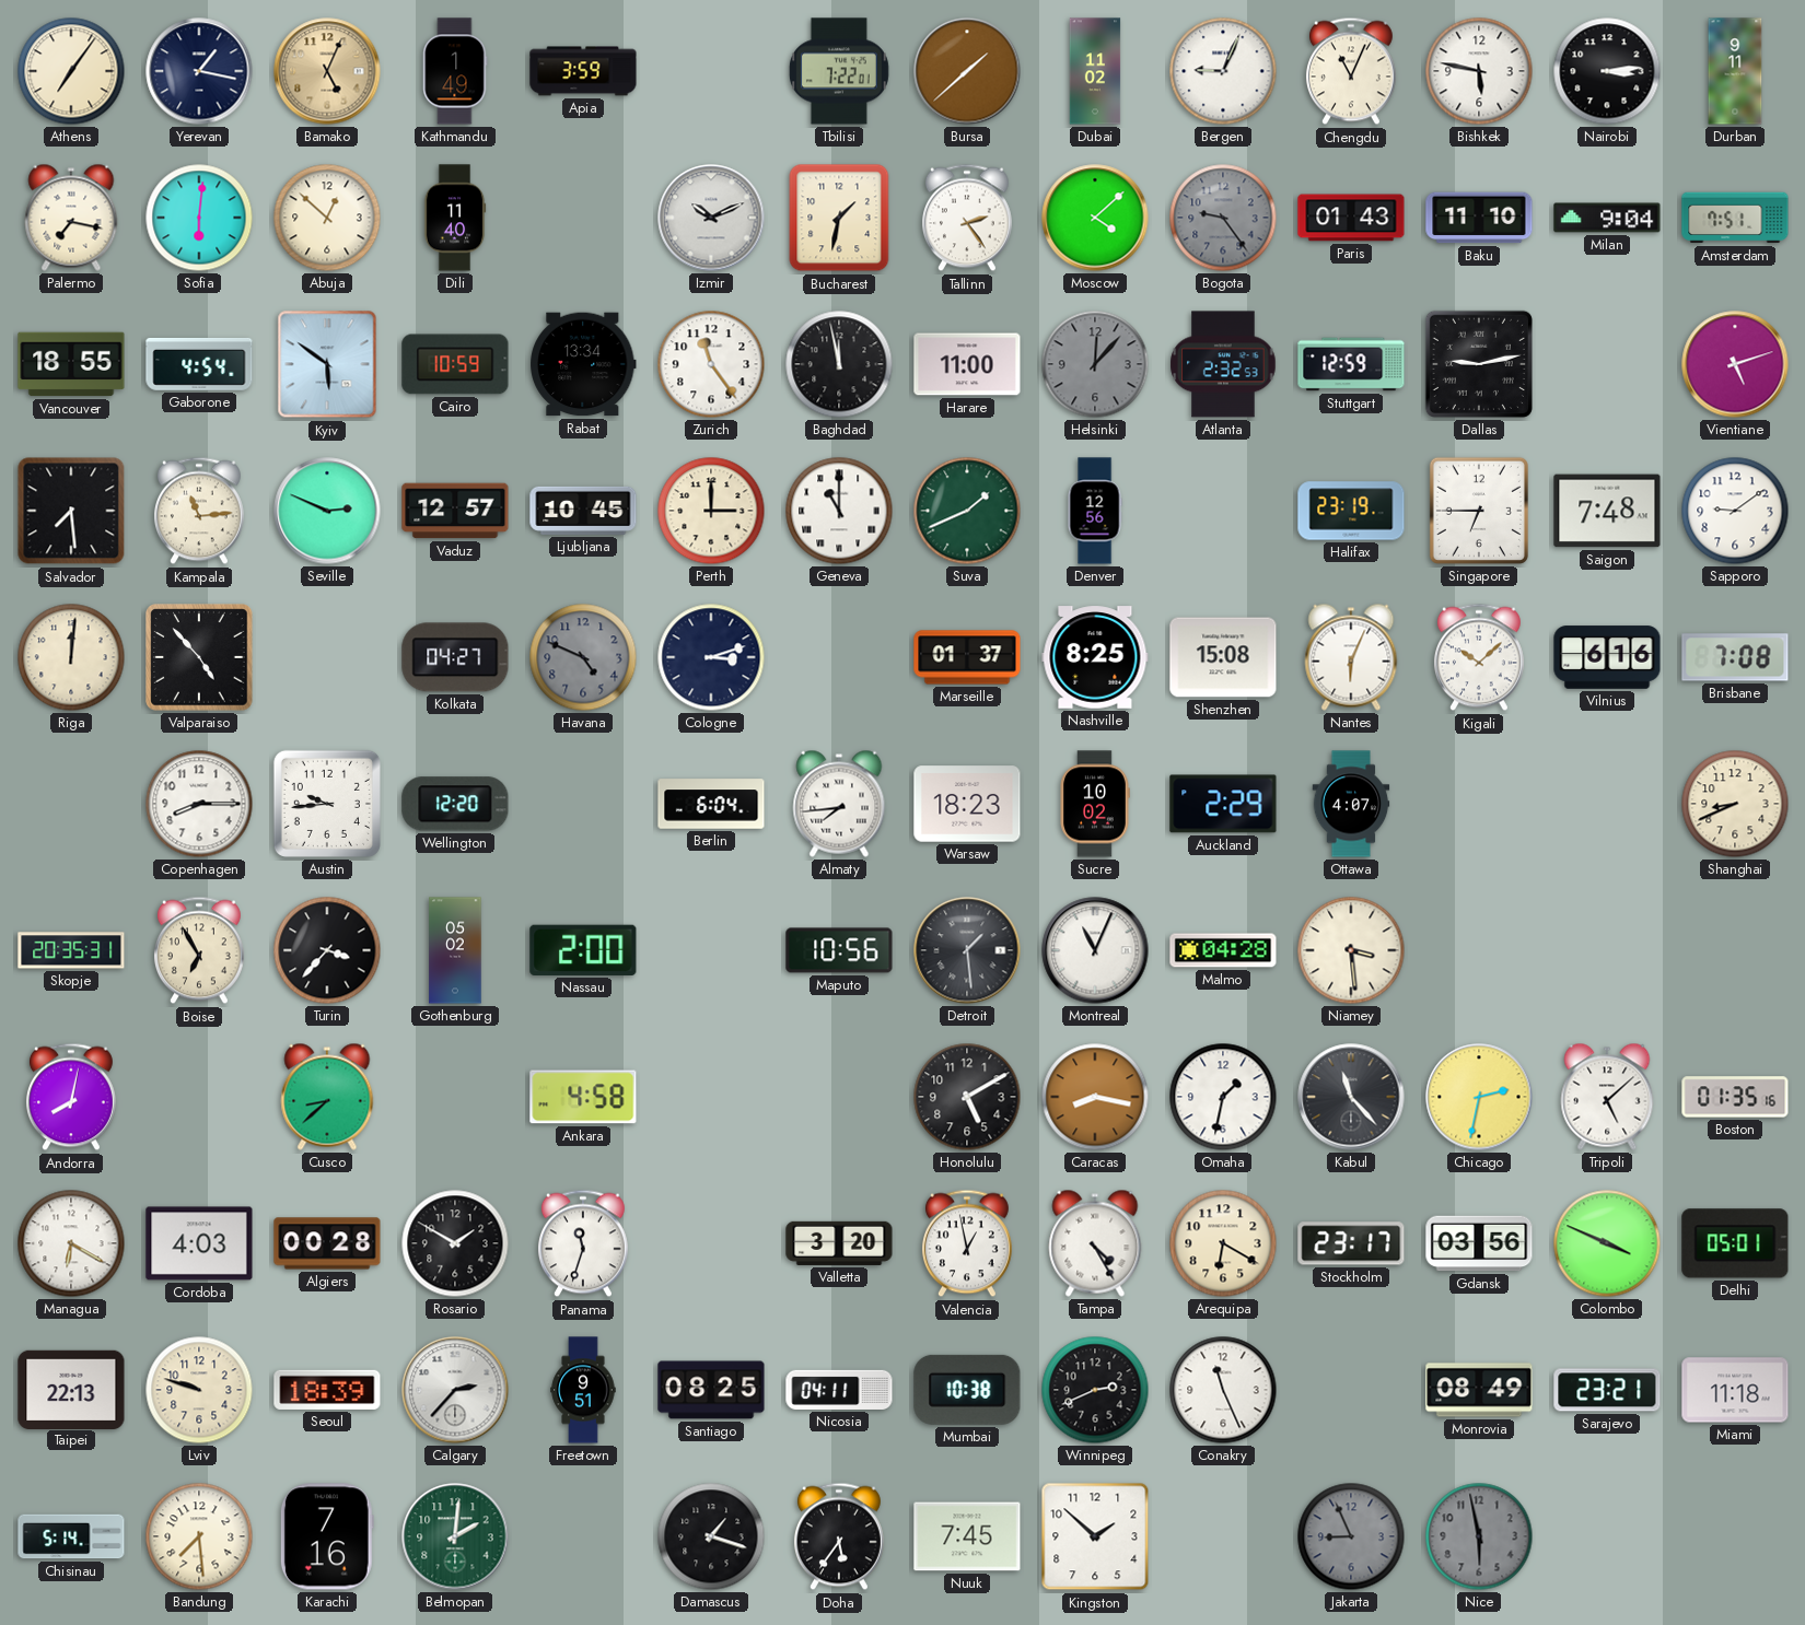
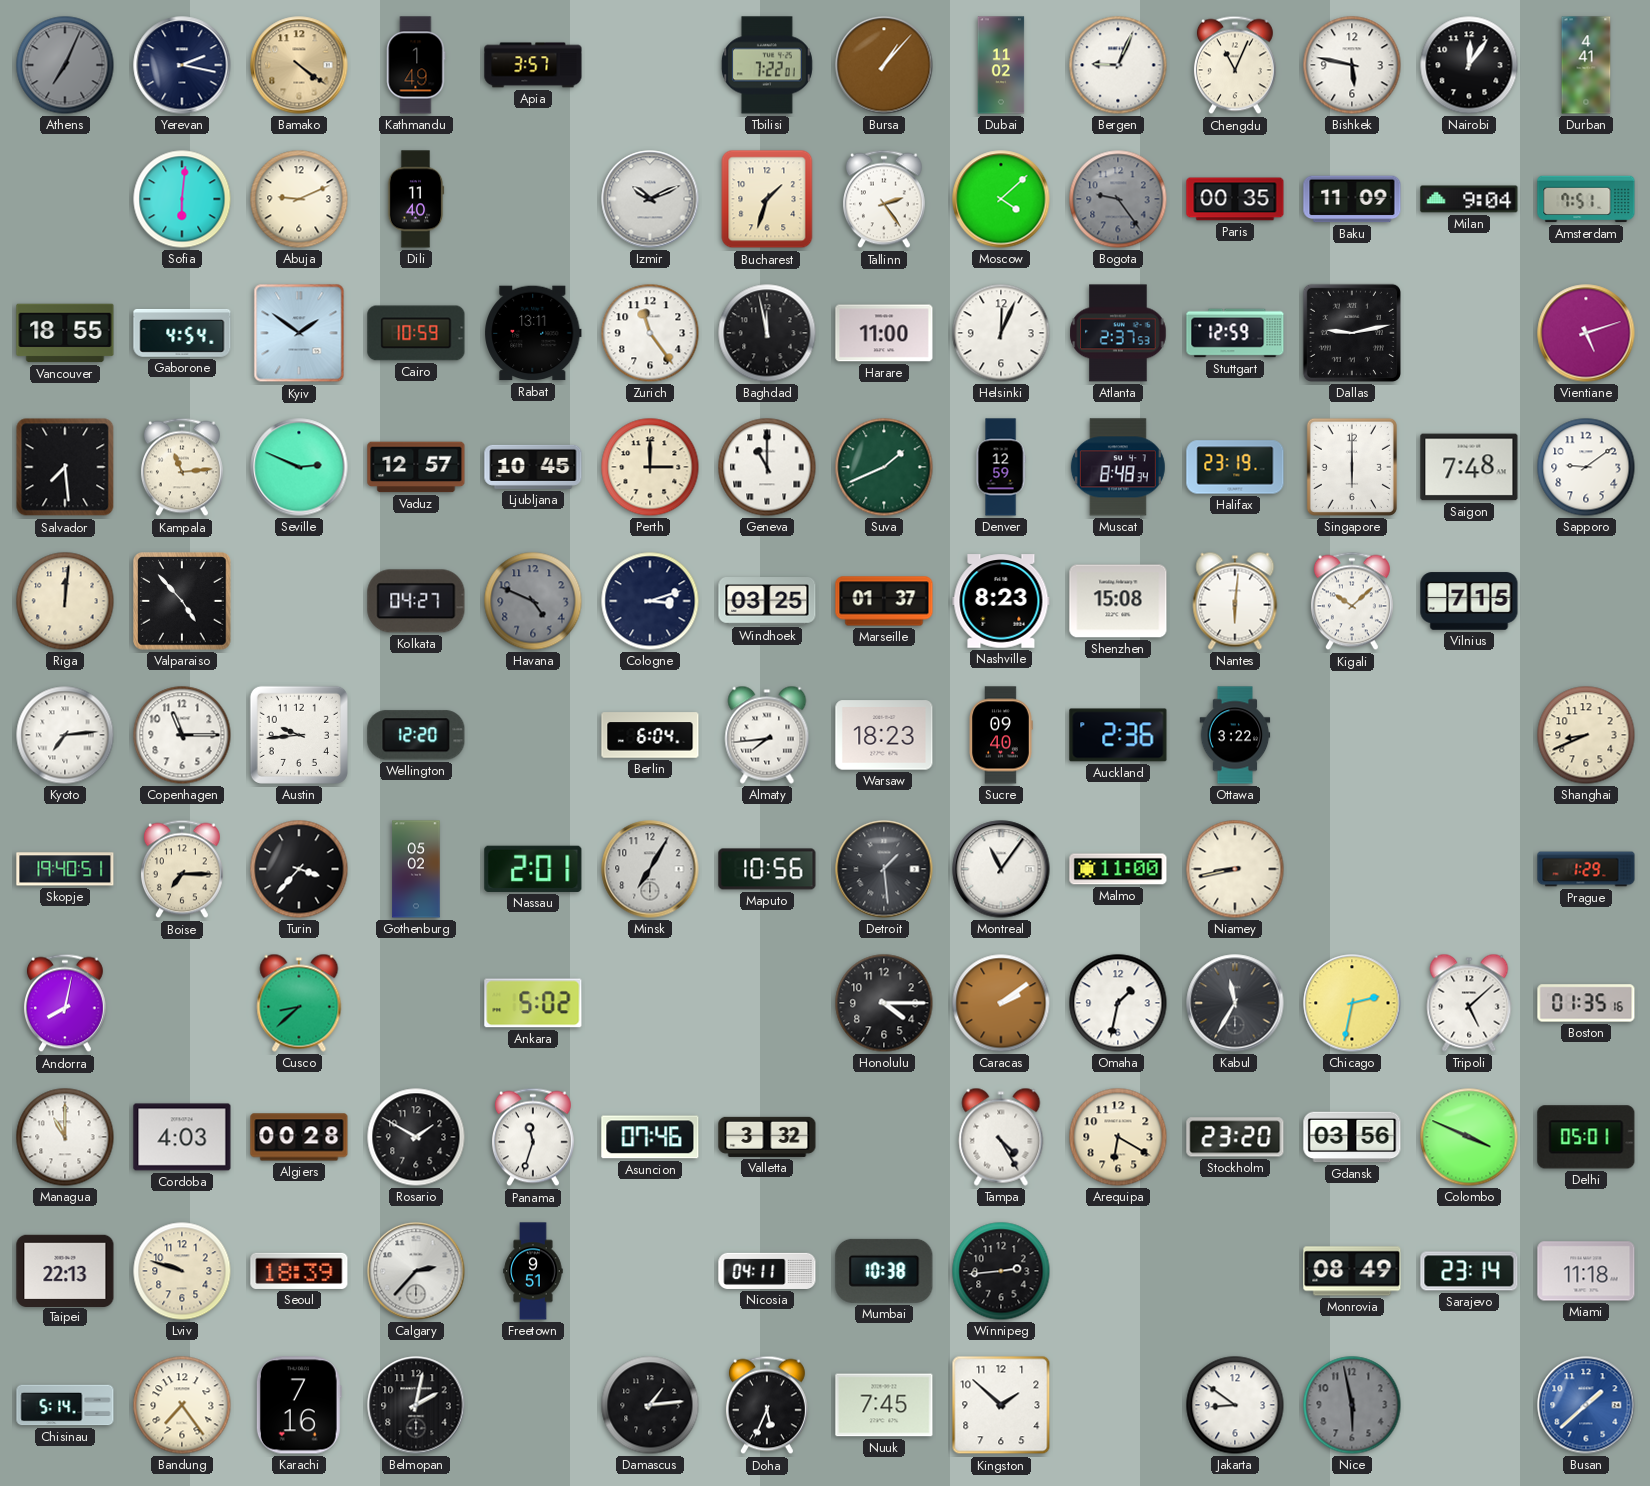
Athens: 7:06 -> 7:04 (65, 65)
Athens dial: cream -> grey (65, 65)
Yerevan: 1:17 -> 2:17 (182, 65)
Bamako: 5:04 -> 4:21 (299, 65)
Apia: 3:59 -> 3:57 (533, 65)
Bursa: 1:38 -> 1:07 (884, 65)
Nairobi: 3:14 -> 12:06 (1469, 65)
Durban: 9:11 -> 4:41 (1586, 65)
Palermo: 7:17 -> none (71, 218)
Abuja: 12:52 -> 9:11 (299, 199)
Bucharest: 1:32 -> 1:33 (767, 199)
Paris: 01:43 -> 00:35 (1235, 199)
Baku: 11:10 -> 11:09 (1352, 199)
Kyiv: 5:51 -> 1:51 (299, 333)
Rabat: 13:34 -> 13:11 (533, 333)
Helsinki: 12:07 -> 12:04 (1001, 333)
Helsinki dial: grey -> white (1001, 333)
Atlanta: 2:32 -> 2:37 (1118, 333)
Denver: 12:56 -> 12:59 (1001, 467)
Muscat: none -> 8:48 (1118, 467)
Singapore: 6:45 -> 6:00 (1352, 467)
Windhoek: none -> 03:25 (767, 601)
Nashville: 8:25 -> 8:23 (1001, 601)
Nantes: 6:04 -> 6:01 (1235, 601)
Vilnius: 6:16 -> 7:15 (1469, 601)
Brisbane: 7:08 -> none (1735, 657)
Kyoto: none -> 7:14 (65, 735)
Copenhagen: 8:15 -> 11:15 (182, 735)
Sucre: 10:02 -> 09:40 (1001, 735)
Auckland: 2:29 -> 2:36 (1118, 735)
Ottawa: 4:07 -> 3:22 (1235, 735)
Skopje: 20:35 -> 19:40 (65, 869)
Boise: 6:55 -> 7:15 (182, 869)
Nassau: 2:00 -> 2:01 (533, 869)
Minsk: none -> 7:05 (650, 869)
Montreal: 11:04 -> 11:06 (1001, 869)
Malmo: 04:28 -> 11:00 (1118, 869)
Niamey: 3:29 -> 8:43 (1235, 869)
Prague: none -> 1:29 (1586, 869)
Ankara: 4:58 -> 5:02 (533, 1003)
Honolulu: 5:10 -> 4:15 (884, 1003)
Caracas: 8:17 -> 2:09 (1001, 1003)
Kabul: 11:23 -> 11:35 (1235, 1003)
Managua: 6:20 -> 11:00 (65, 1137)
Asuncion: none -> 07:46 (650, 1137)
Valletta: 3:20 -> 3:32 (767, 1137)
Valencia: 12:58 -> none (967, 1243)
Stockholm: 23:17 -> 23:20 (1235, 1137)
Santiago: 08:25 -> none (711, 1390)
Winnipeg: 2:41 -> 2:44 (1001, 1271)
Conakry: 11:26 -> none (1223, 1390)
Sarajevo: 23:21 -> 23:14 (1469, 1271)
Bandung: 7:29 -> 7:24 (182, 1405)
Belmopan: 2:01 -> 2:02 (416, 1405)
Belmopan dial: green -> black (416, 1405)
Damascus: 1:18 -> 1:14 (650, 1405)
Doha: 5:36 -> 5:34 (767, 1405)
Jakarta: 8:56 -> 8:51 (1235, 1405)
Jakarta dial: grey -> white (1235, 1405)
Busan: none -> 1:38 (1586, 1405)
